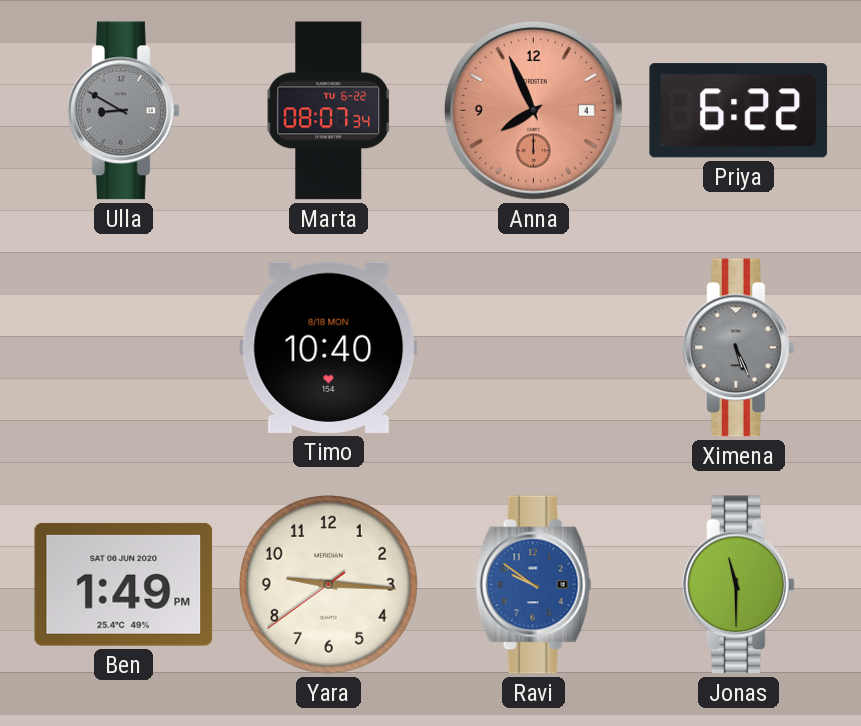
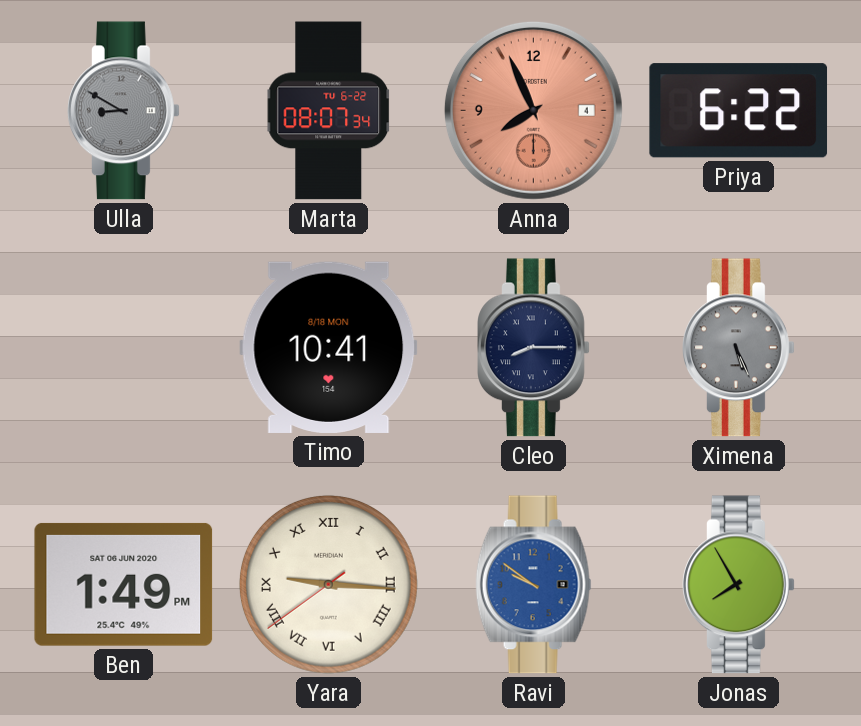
Timo: 10:40 -> 10:41 (329, 347)
Cleo: none -> 8:15 (534, 348)
Yara numerals: Arabic -> Roman (328, 584)
Jonas: 11:30 -> 7:55 (739, 585)
